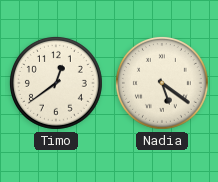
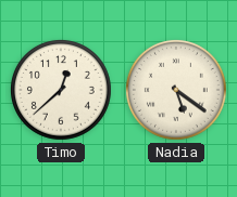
Timo: 12:39 -> 12:38 (61, 90)
